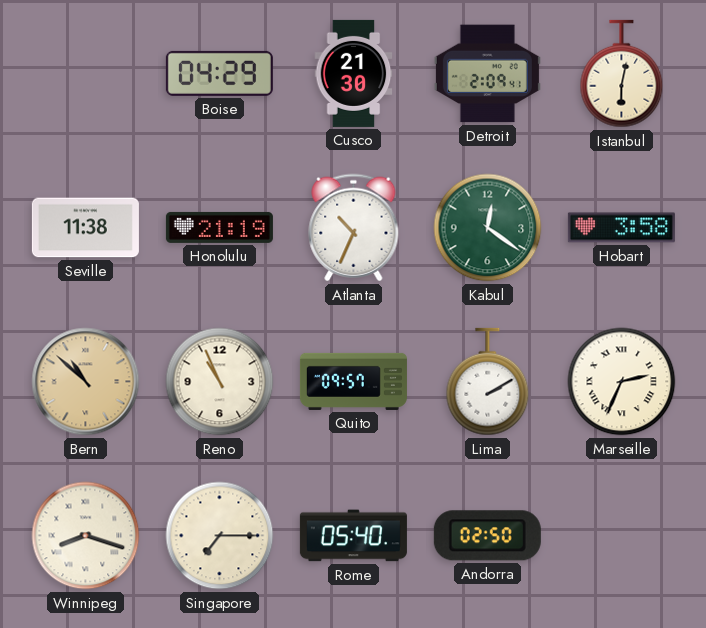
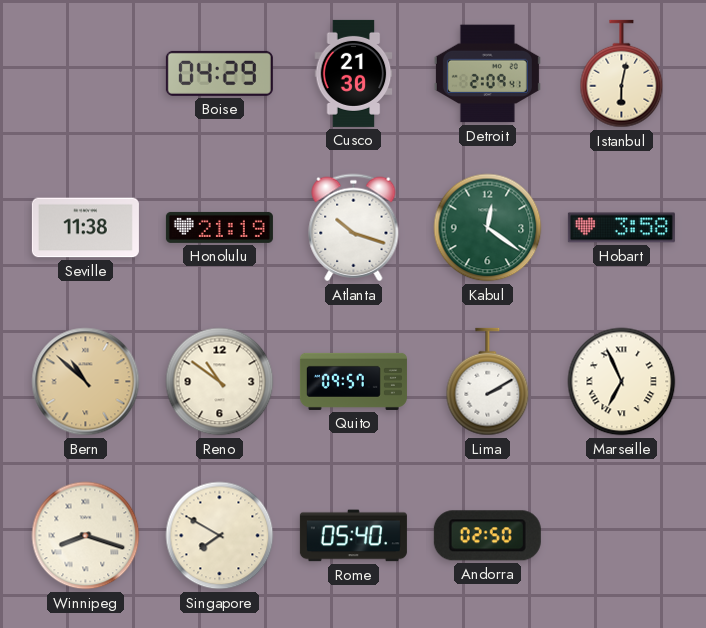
Atlanta: 10:34 -> 10:18 (354, 228)
Reno: 10:56 -> 10:51 (220, 382)
Marseille: 2:34 -> 6:56 (622, 382)
Singapore: 7:15 -> 7:50 (220, 536)
